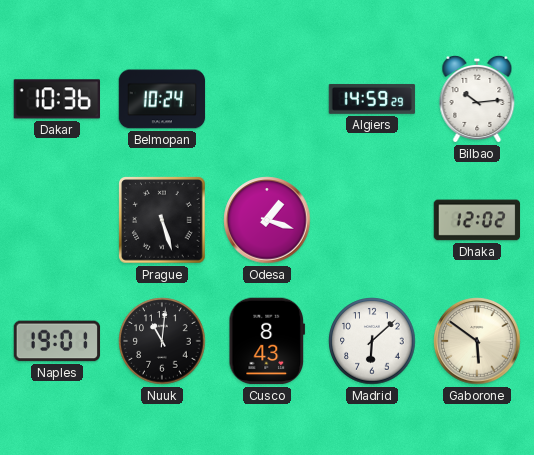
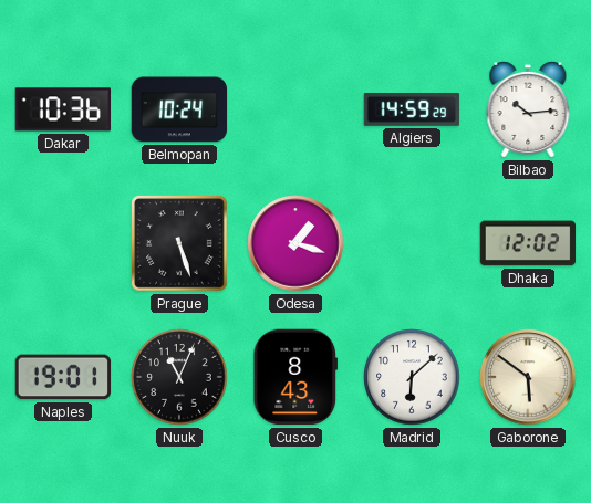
Nuuk: 11:01 -> 11:04 (179, 377)
